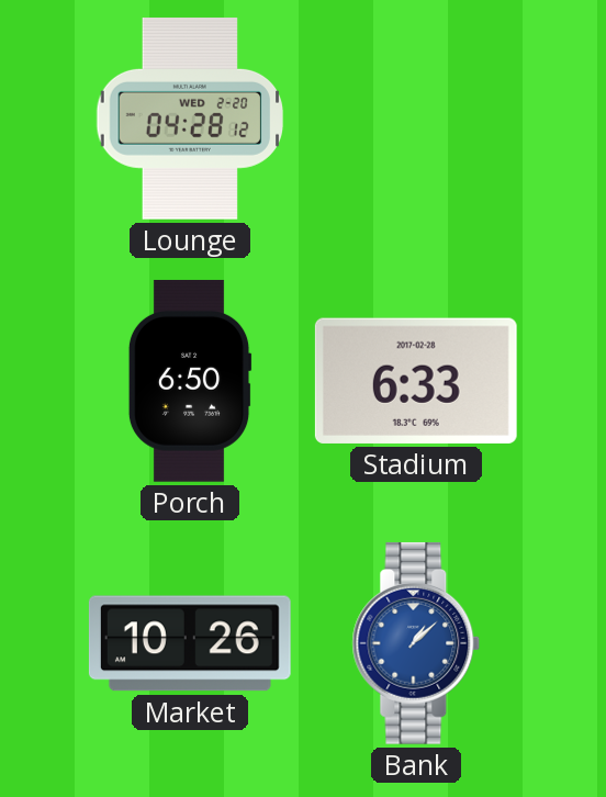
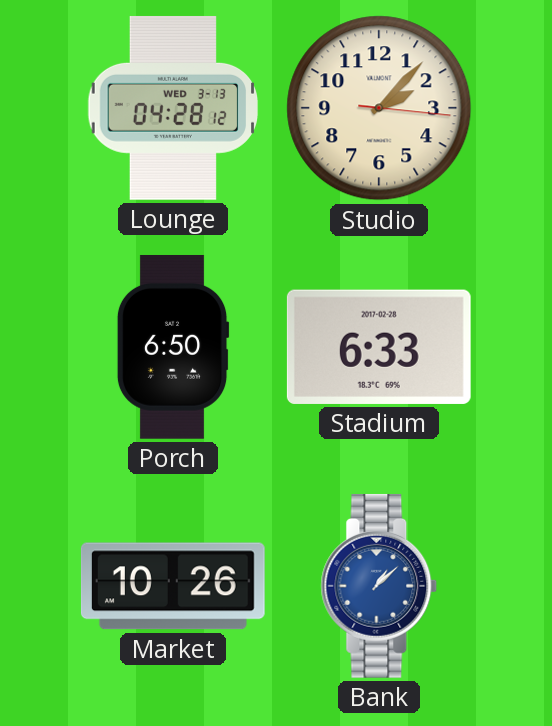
Lounge date: WED 2-20 -> WED 3-13 (173, 108)
Studio: none -> 2:07 (379, 108)
